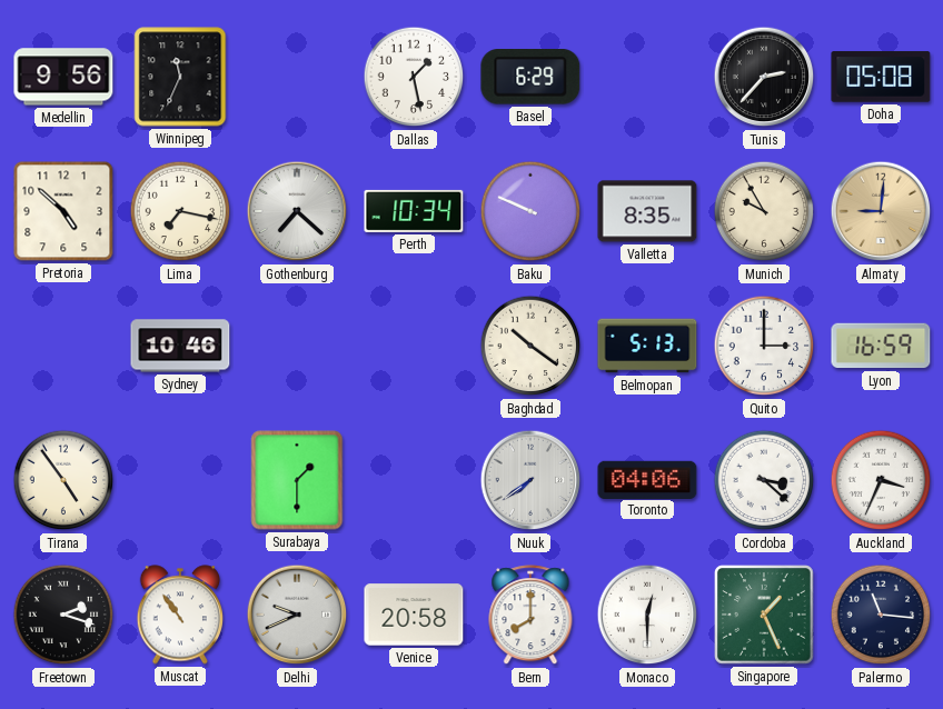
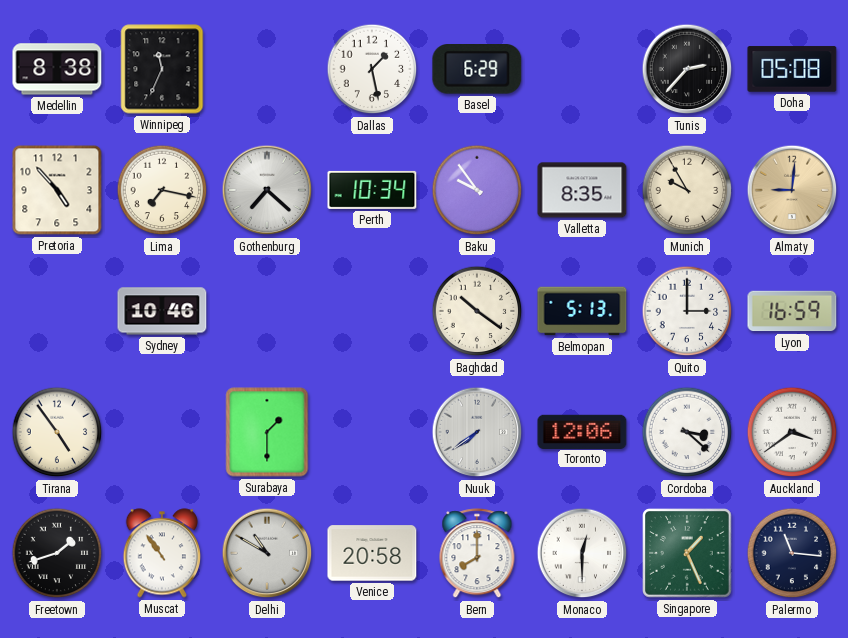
Medellin: 9:56 -> 8:38 (57, 69)
Pretoria: 4:52 -> 4:53 (57, 190)
Baku: 9:49 -> 9:54 (477, 190)
Toronto: 04:06 -> 12:06 (582, 431)
Auckland: 3:34 -> 3:39 (792, 432)
Freetown: 2:18 -> 1:42 (57, 553)
Delhi: 9:41 -> 10:50 (267, 553)
